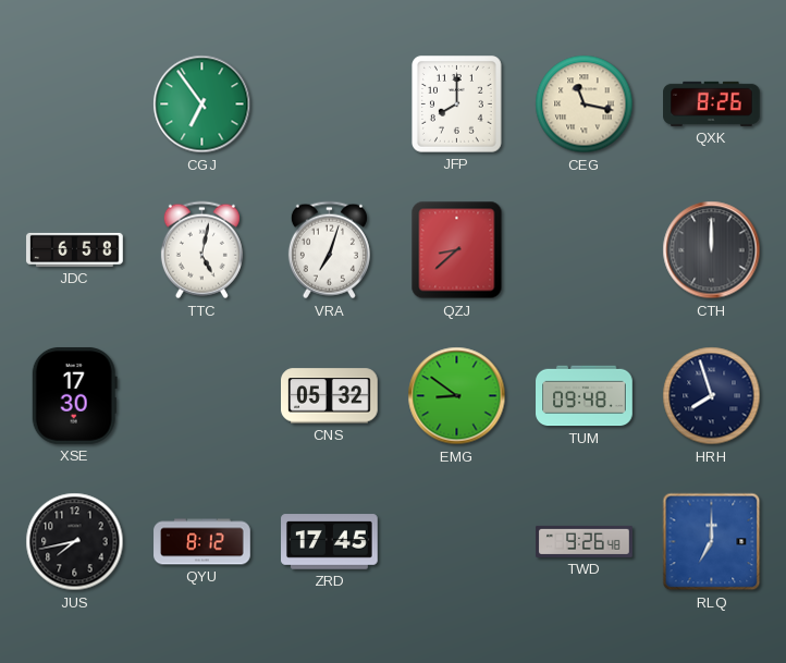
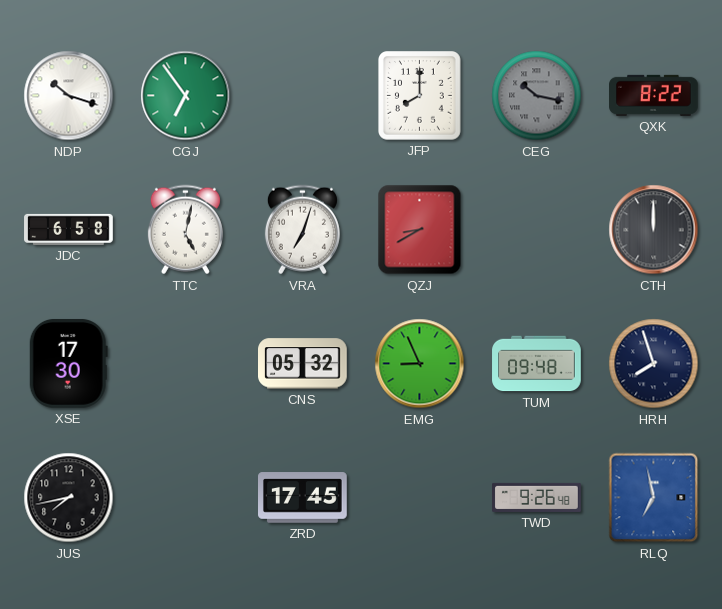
NDP: none -> 10:18 (69, 96)
CEG: 11:17 -> 10:17 (537, 96)
CEG dial: cream -> grey (537, 96)
QXK: 8:26 -> 8:22 (654, 95)
QZJ: 8:38 -> 8:40 (420, 230)
EMG: 8:51 -> 8:56 (420, 364)
QYU: 8:12 -> none (202, 542)
RLQ: 7:00 -> 6:58 (654, 498)
